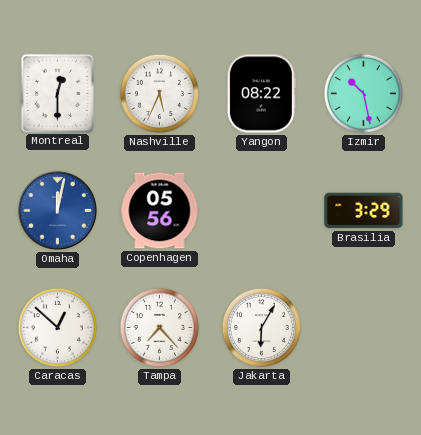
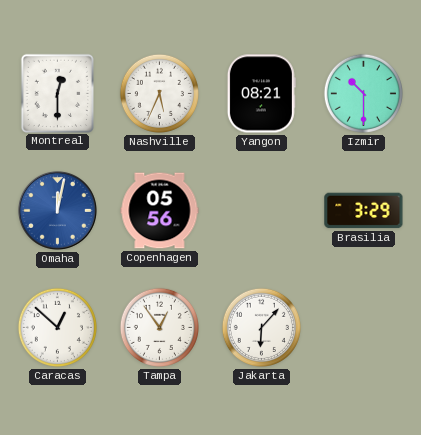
Yangon: 08:22 -> 08:21 (261, 94)
Izmir: 10:28 -> 10:30 (363, 93)
Tampa: 7:23 -> 12:54 (159, 327)
Jakarta: 6:05 -> 6:07 (261, 327)
